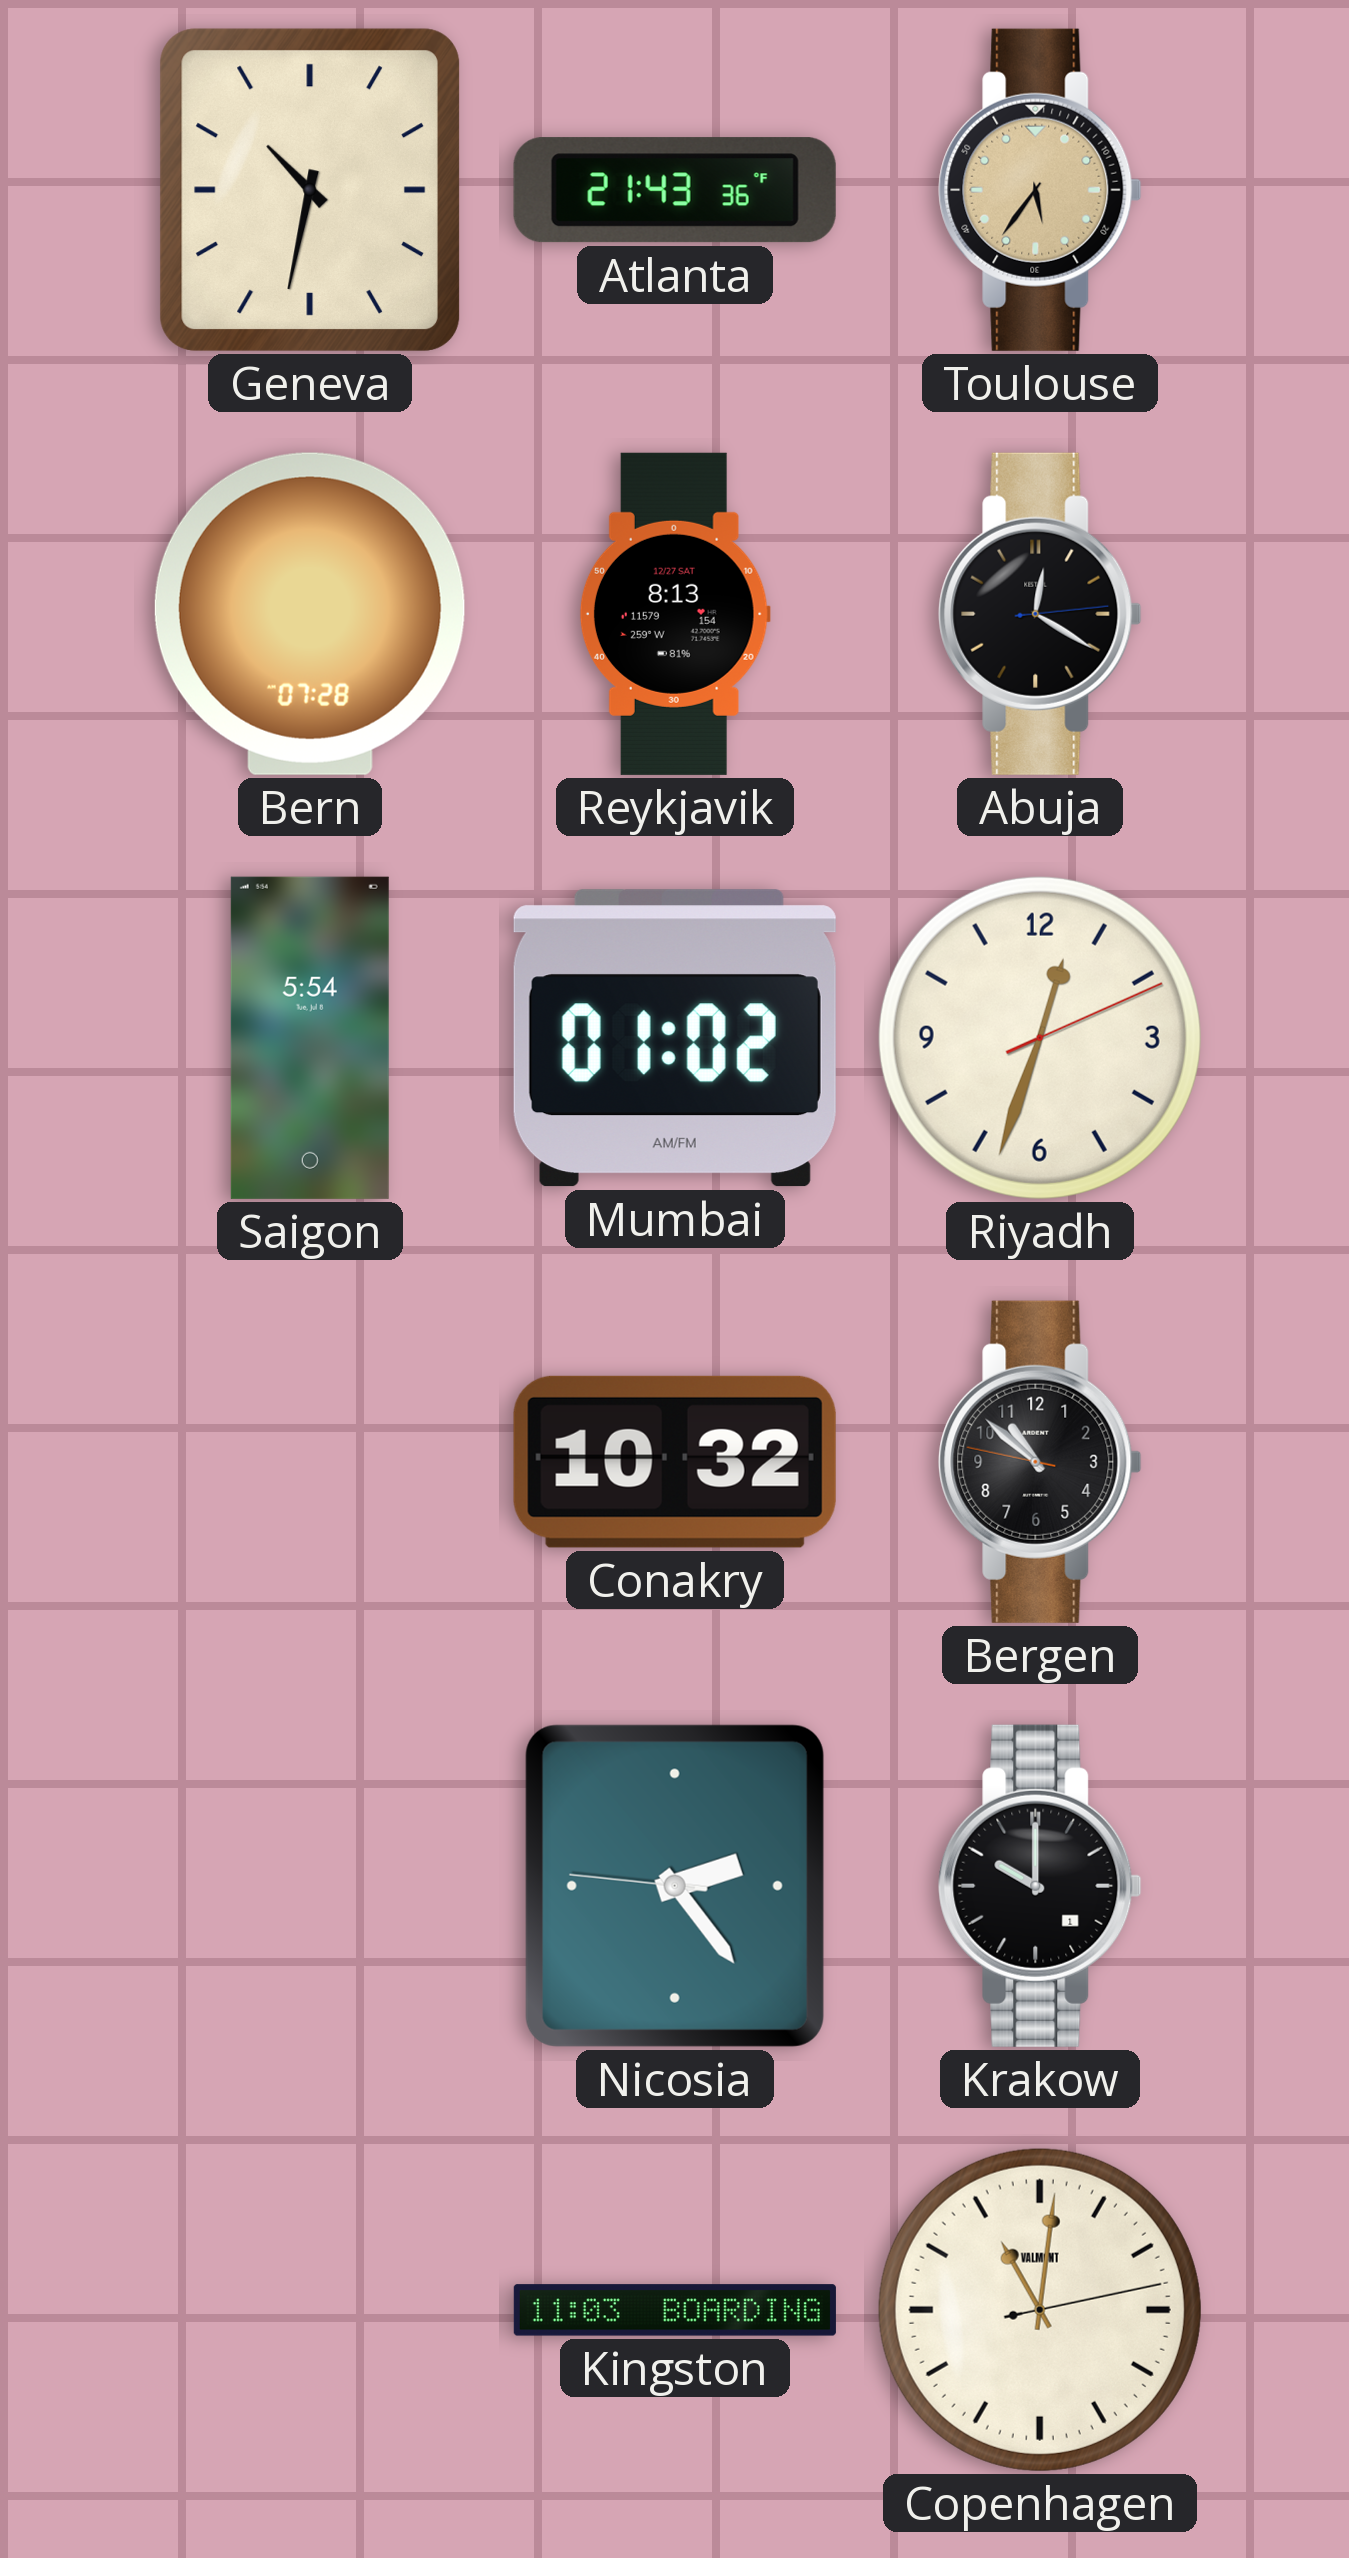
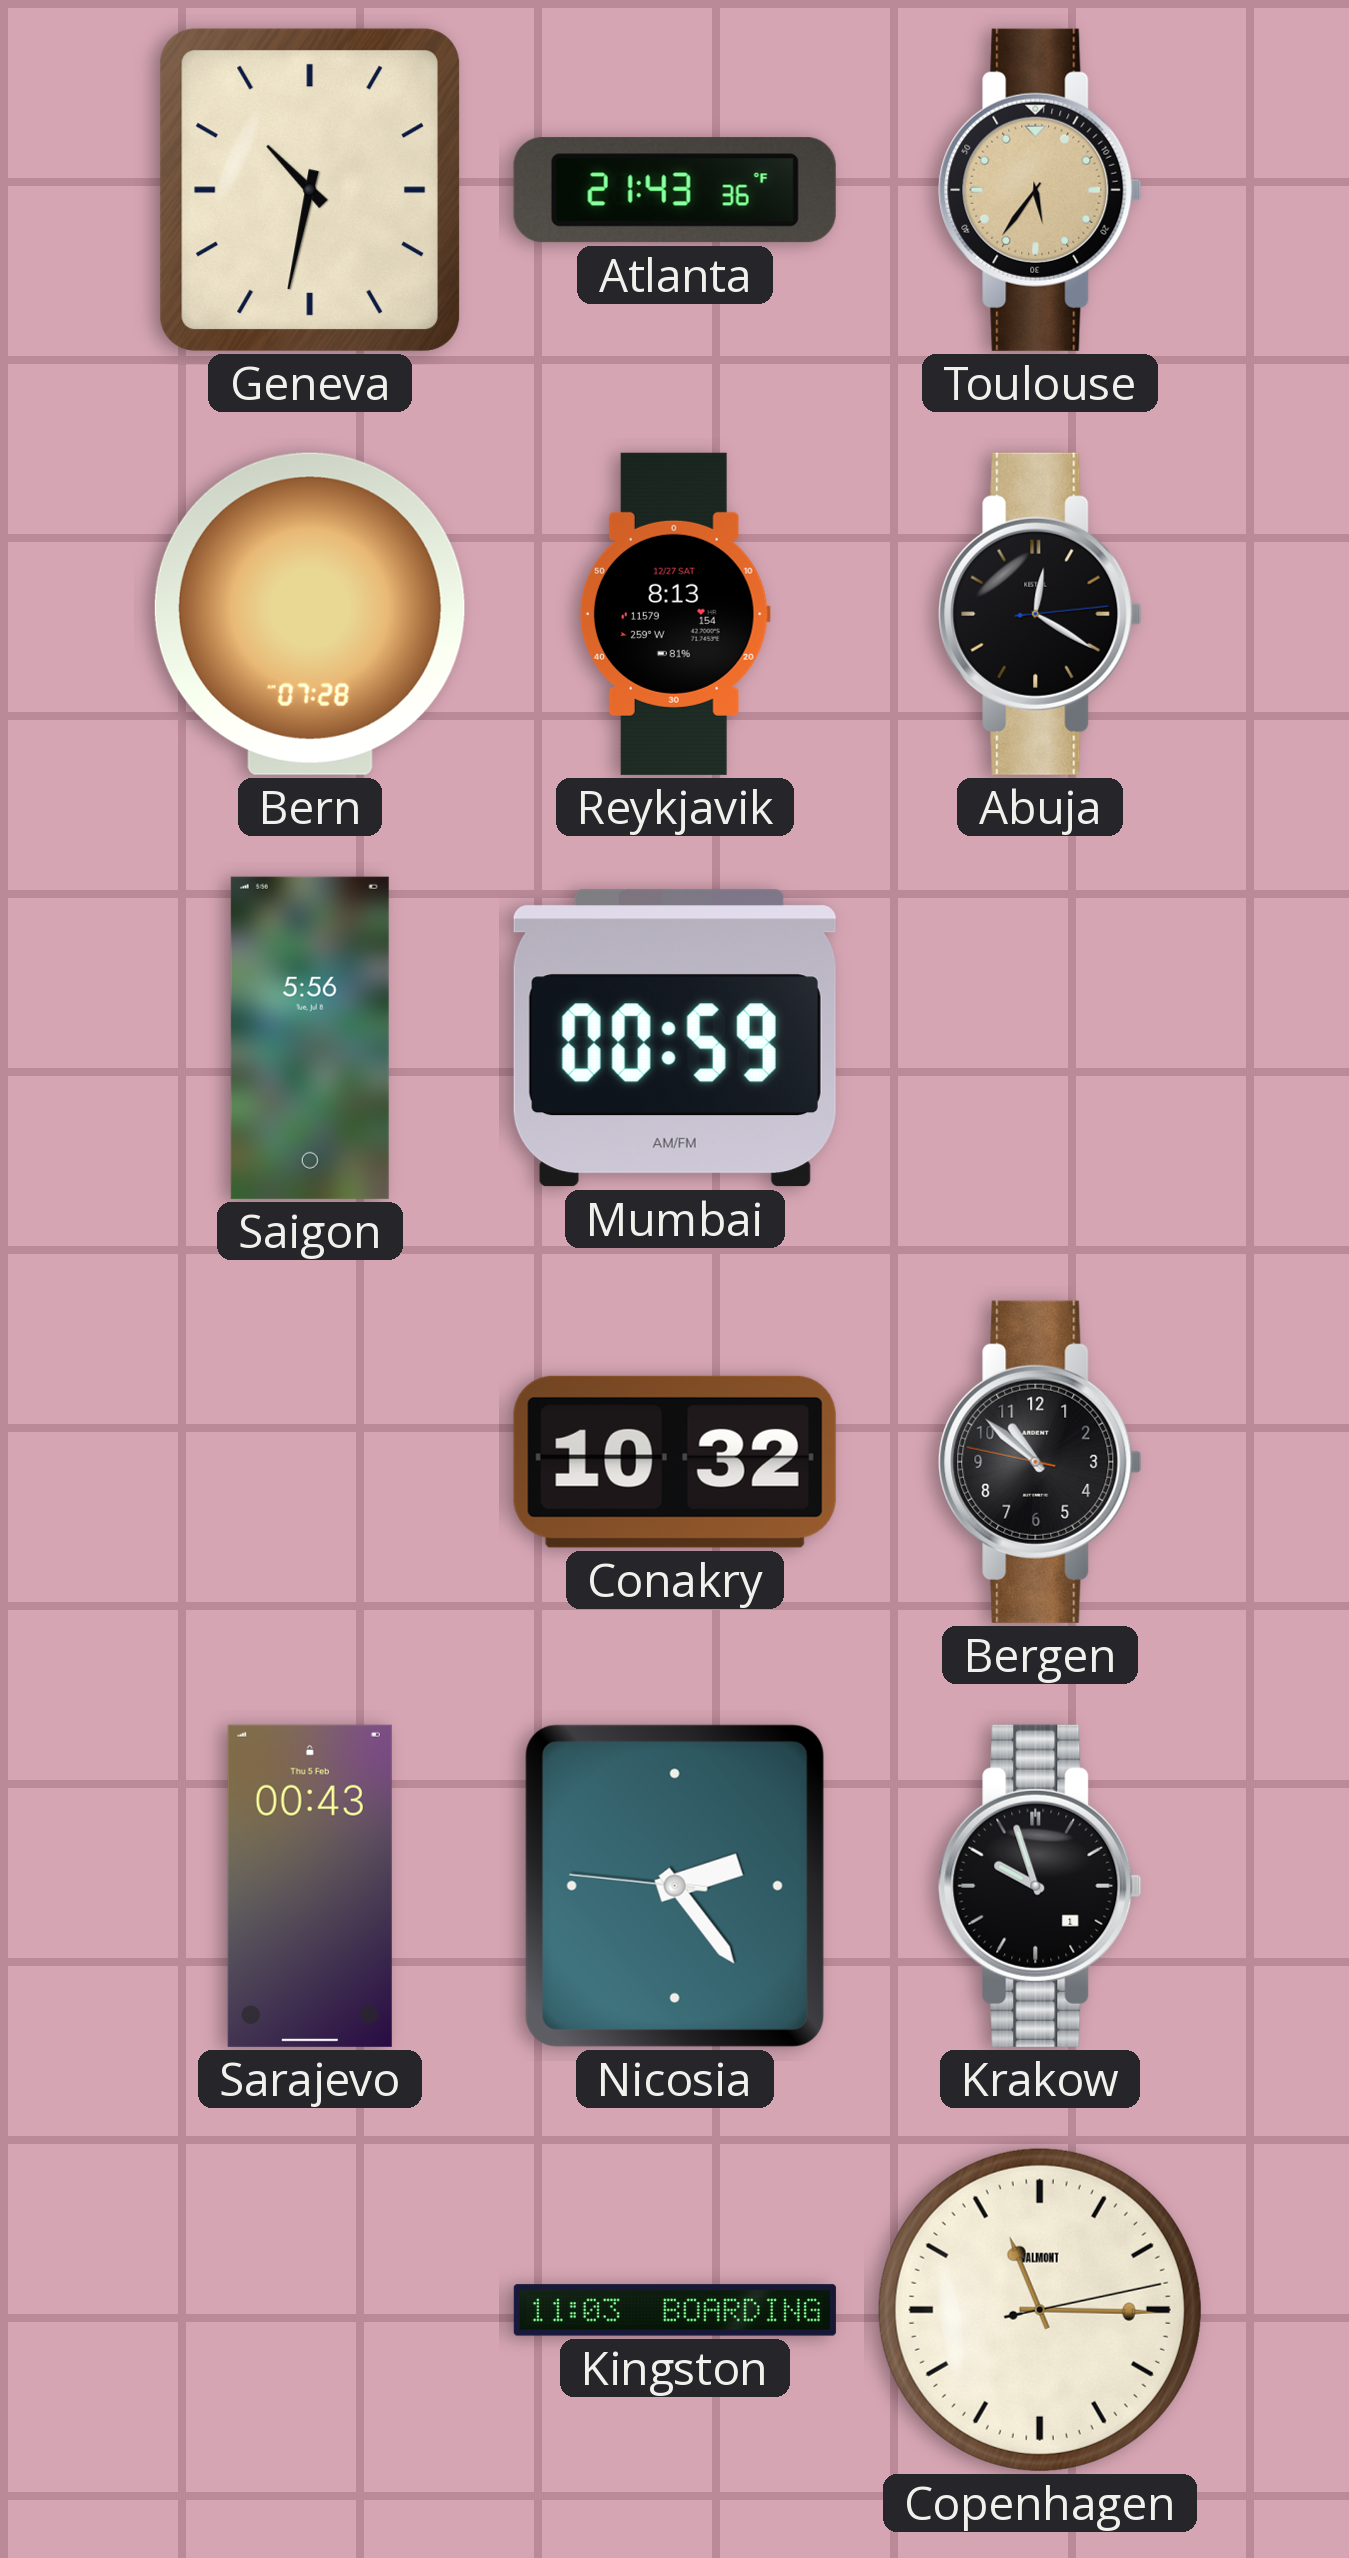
Saigon: 5:54 -> 5:56 (310, 1038)
Mumbai: 01:02 -> 00:59 (675, 1038)
Riyadh: 12:33 -> none (1040, 1038)
Sarajevo: none -> 00:43 (310, 1886)
Krakow: 10:00 -> 9:57 (1040, 1886)
Copenhagen: 11:01 -> 11:15 (1040, 2310)
